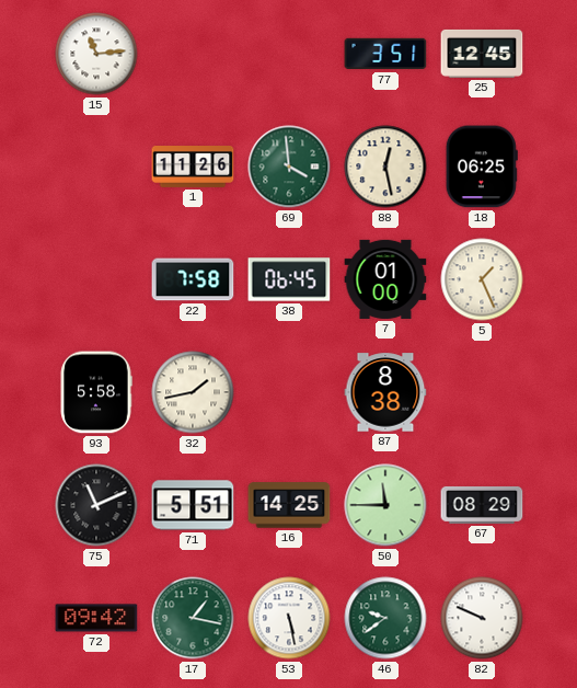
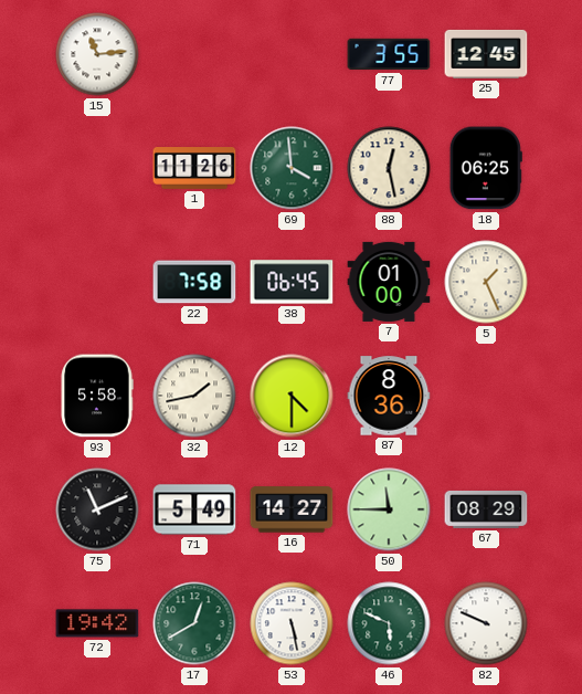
77: 3:51 -> 3:55 (389, 54)
12: none -> 4:30 (292, 396)
87: 8:38 -> 8:36 (389, 396)
71: 5:51 -> 5:49 (194, 509)
16: 14:25 -> 14:27 (292, 509)
72: 09:42 -> 19:42 (97, 623)
17: 1:17 -> 12:40 (194, 623)
46: 9:39 -> 5:49 (389, 623)
